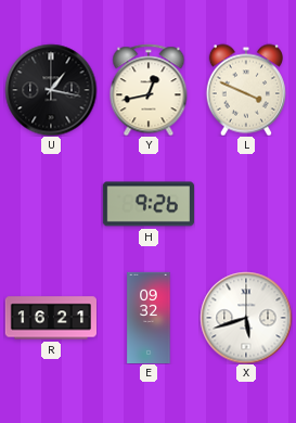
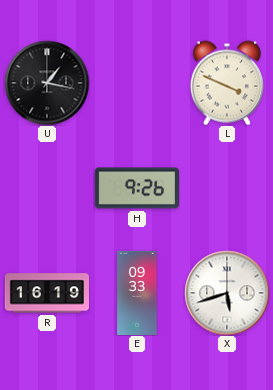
Y: 12:43 -> none (149, 90)
R: 16:21 -> 16:19 (46, 293)
E: 09:32 -> 09:33 (137, 293)
